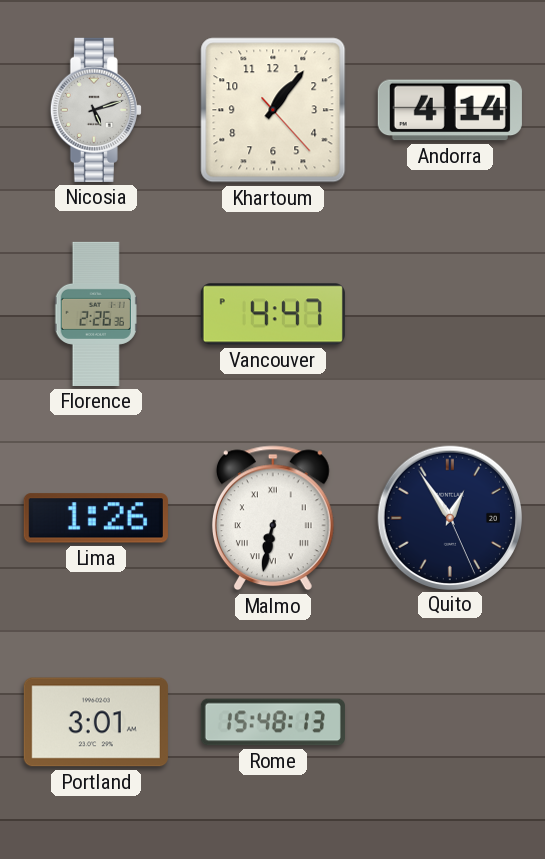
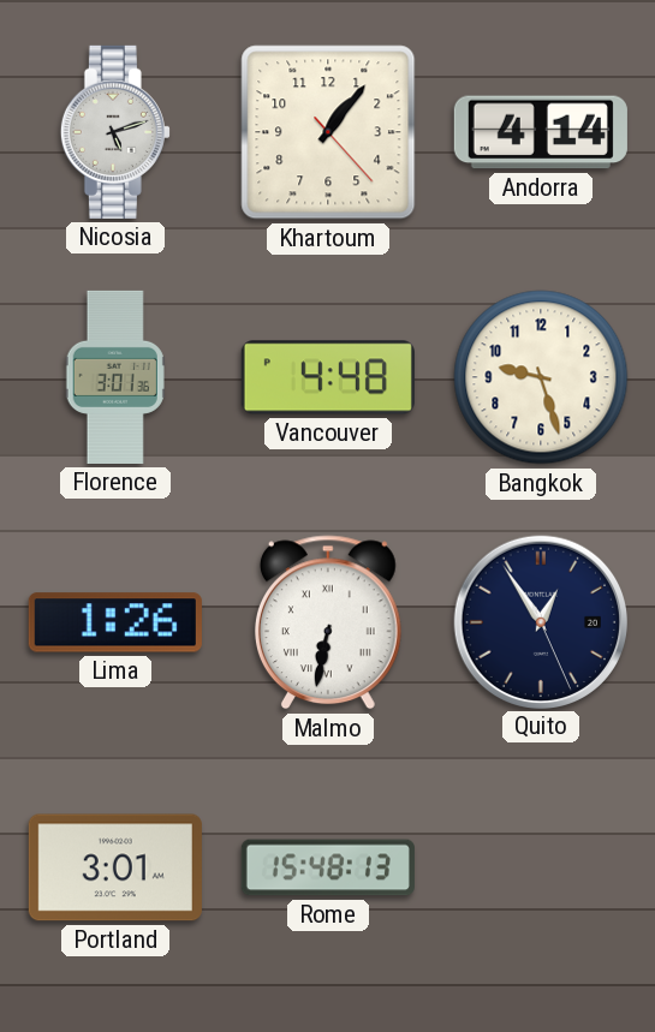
Florence: 2:26 -> 3:01 (115, 377)
Vancouver: 4:47 -> 4:48 (328, 377)
Bangkok: none -> 9:27 (541, 377)
